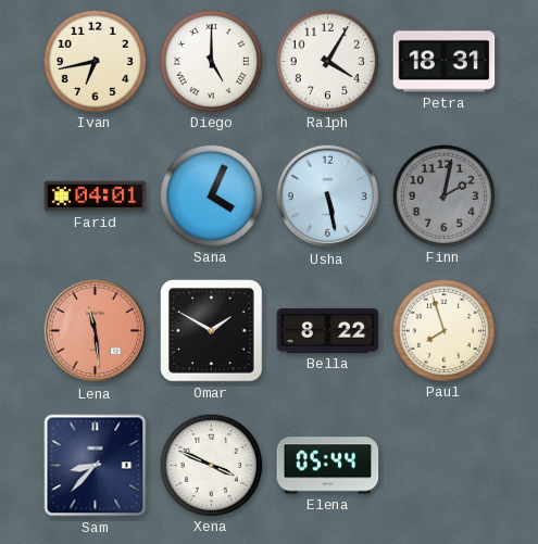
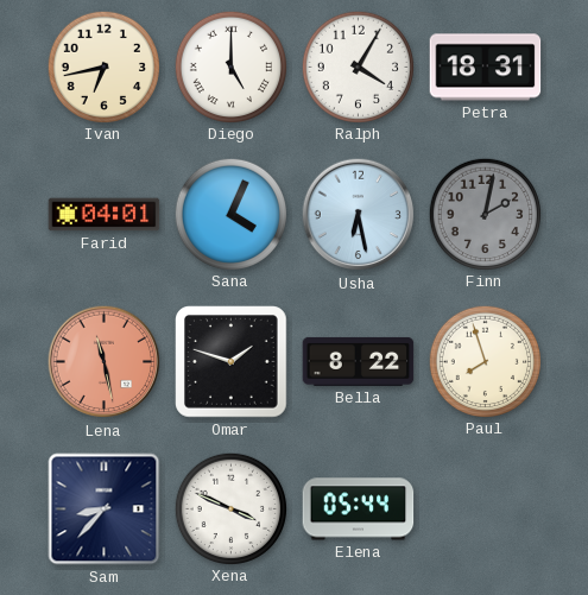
Usha: 5:28 -> 6:28 (359, 215)
Lena: 11:29 -> 11:28 (105, 362)
Omar: 1:50 -> 1:48 (232, 362)
